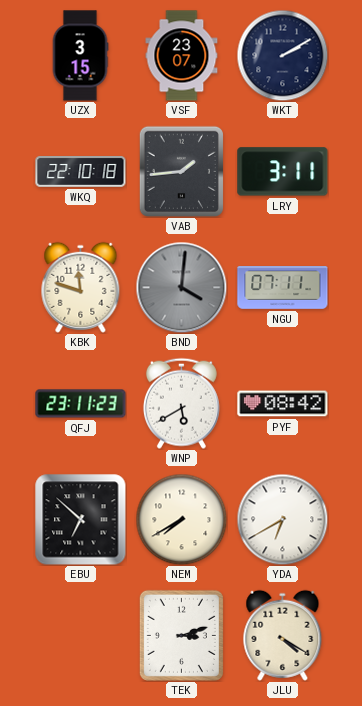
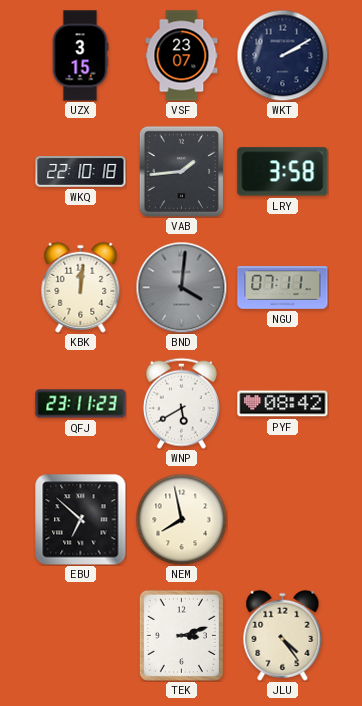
LRY: 3:11 -> 3:58 (283, 172)
KBK: 11:48 -> 12:01 (81, 287)
NEM: 7:40 -> 7:58 (181, 519)
YDA: 6:40 -> none (282, 519)
JLU: 4:20 -> 4:24 (283, 635)
